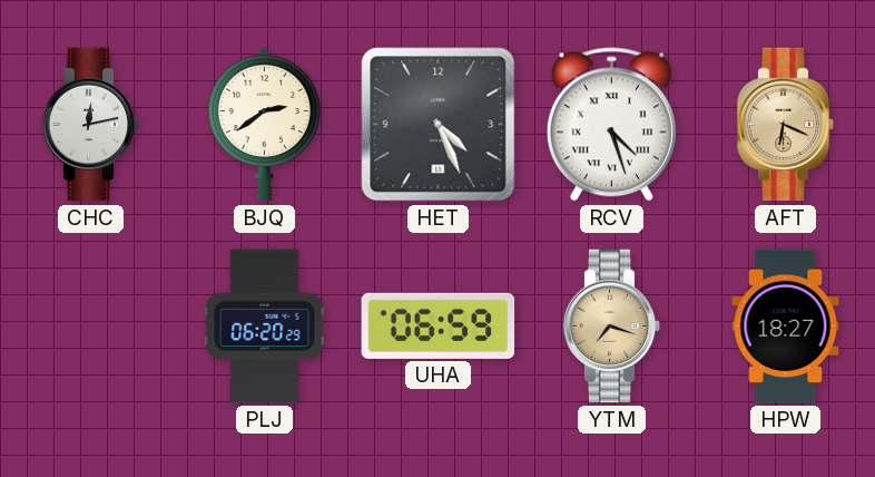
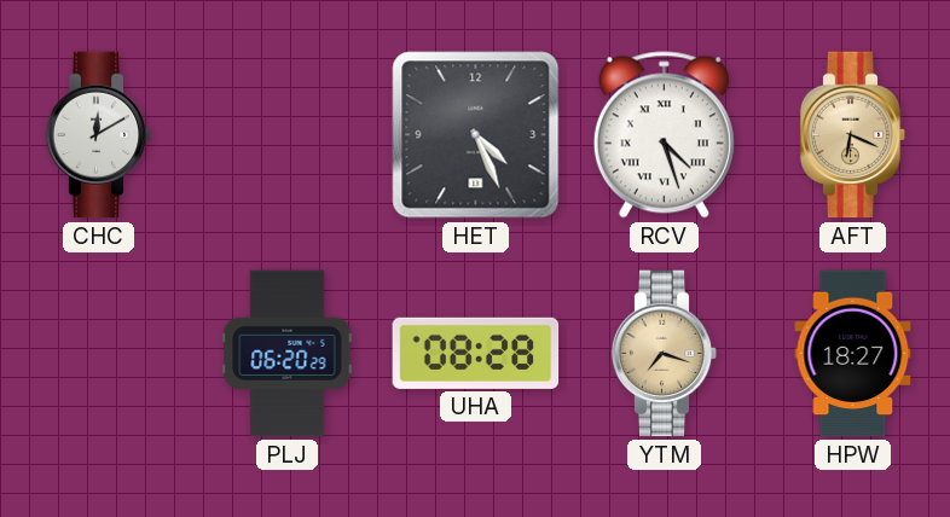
CHC: 12:13 -> 12:10 (99, 135)
BJQ: 2:39 -> none (264, 125)
UHA: 06:59 -> 08:28 (476, 353)
